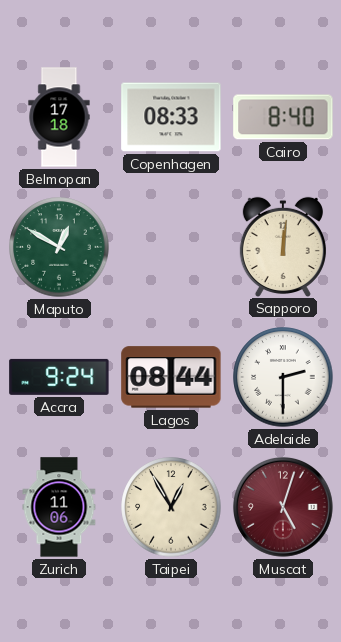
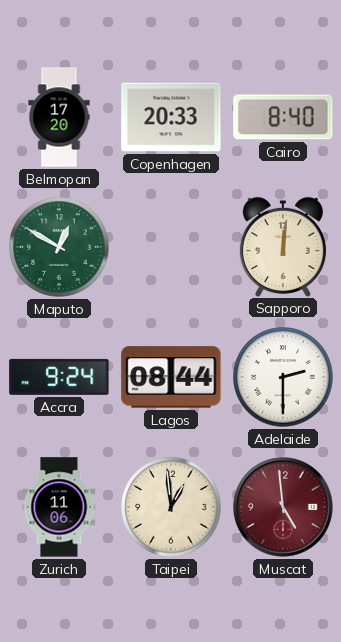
Belmopan: 17:18 -> 17:20 (59, 117)
Copenhagen: 08:33 -> 20:33 (171, 117)
Taipei: 12:55 -> 12:59 (171, 507)
Muscat: 5:03 -> 4:59 (283, 507)
